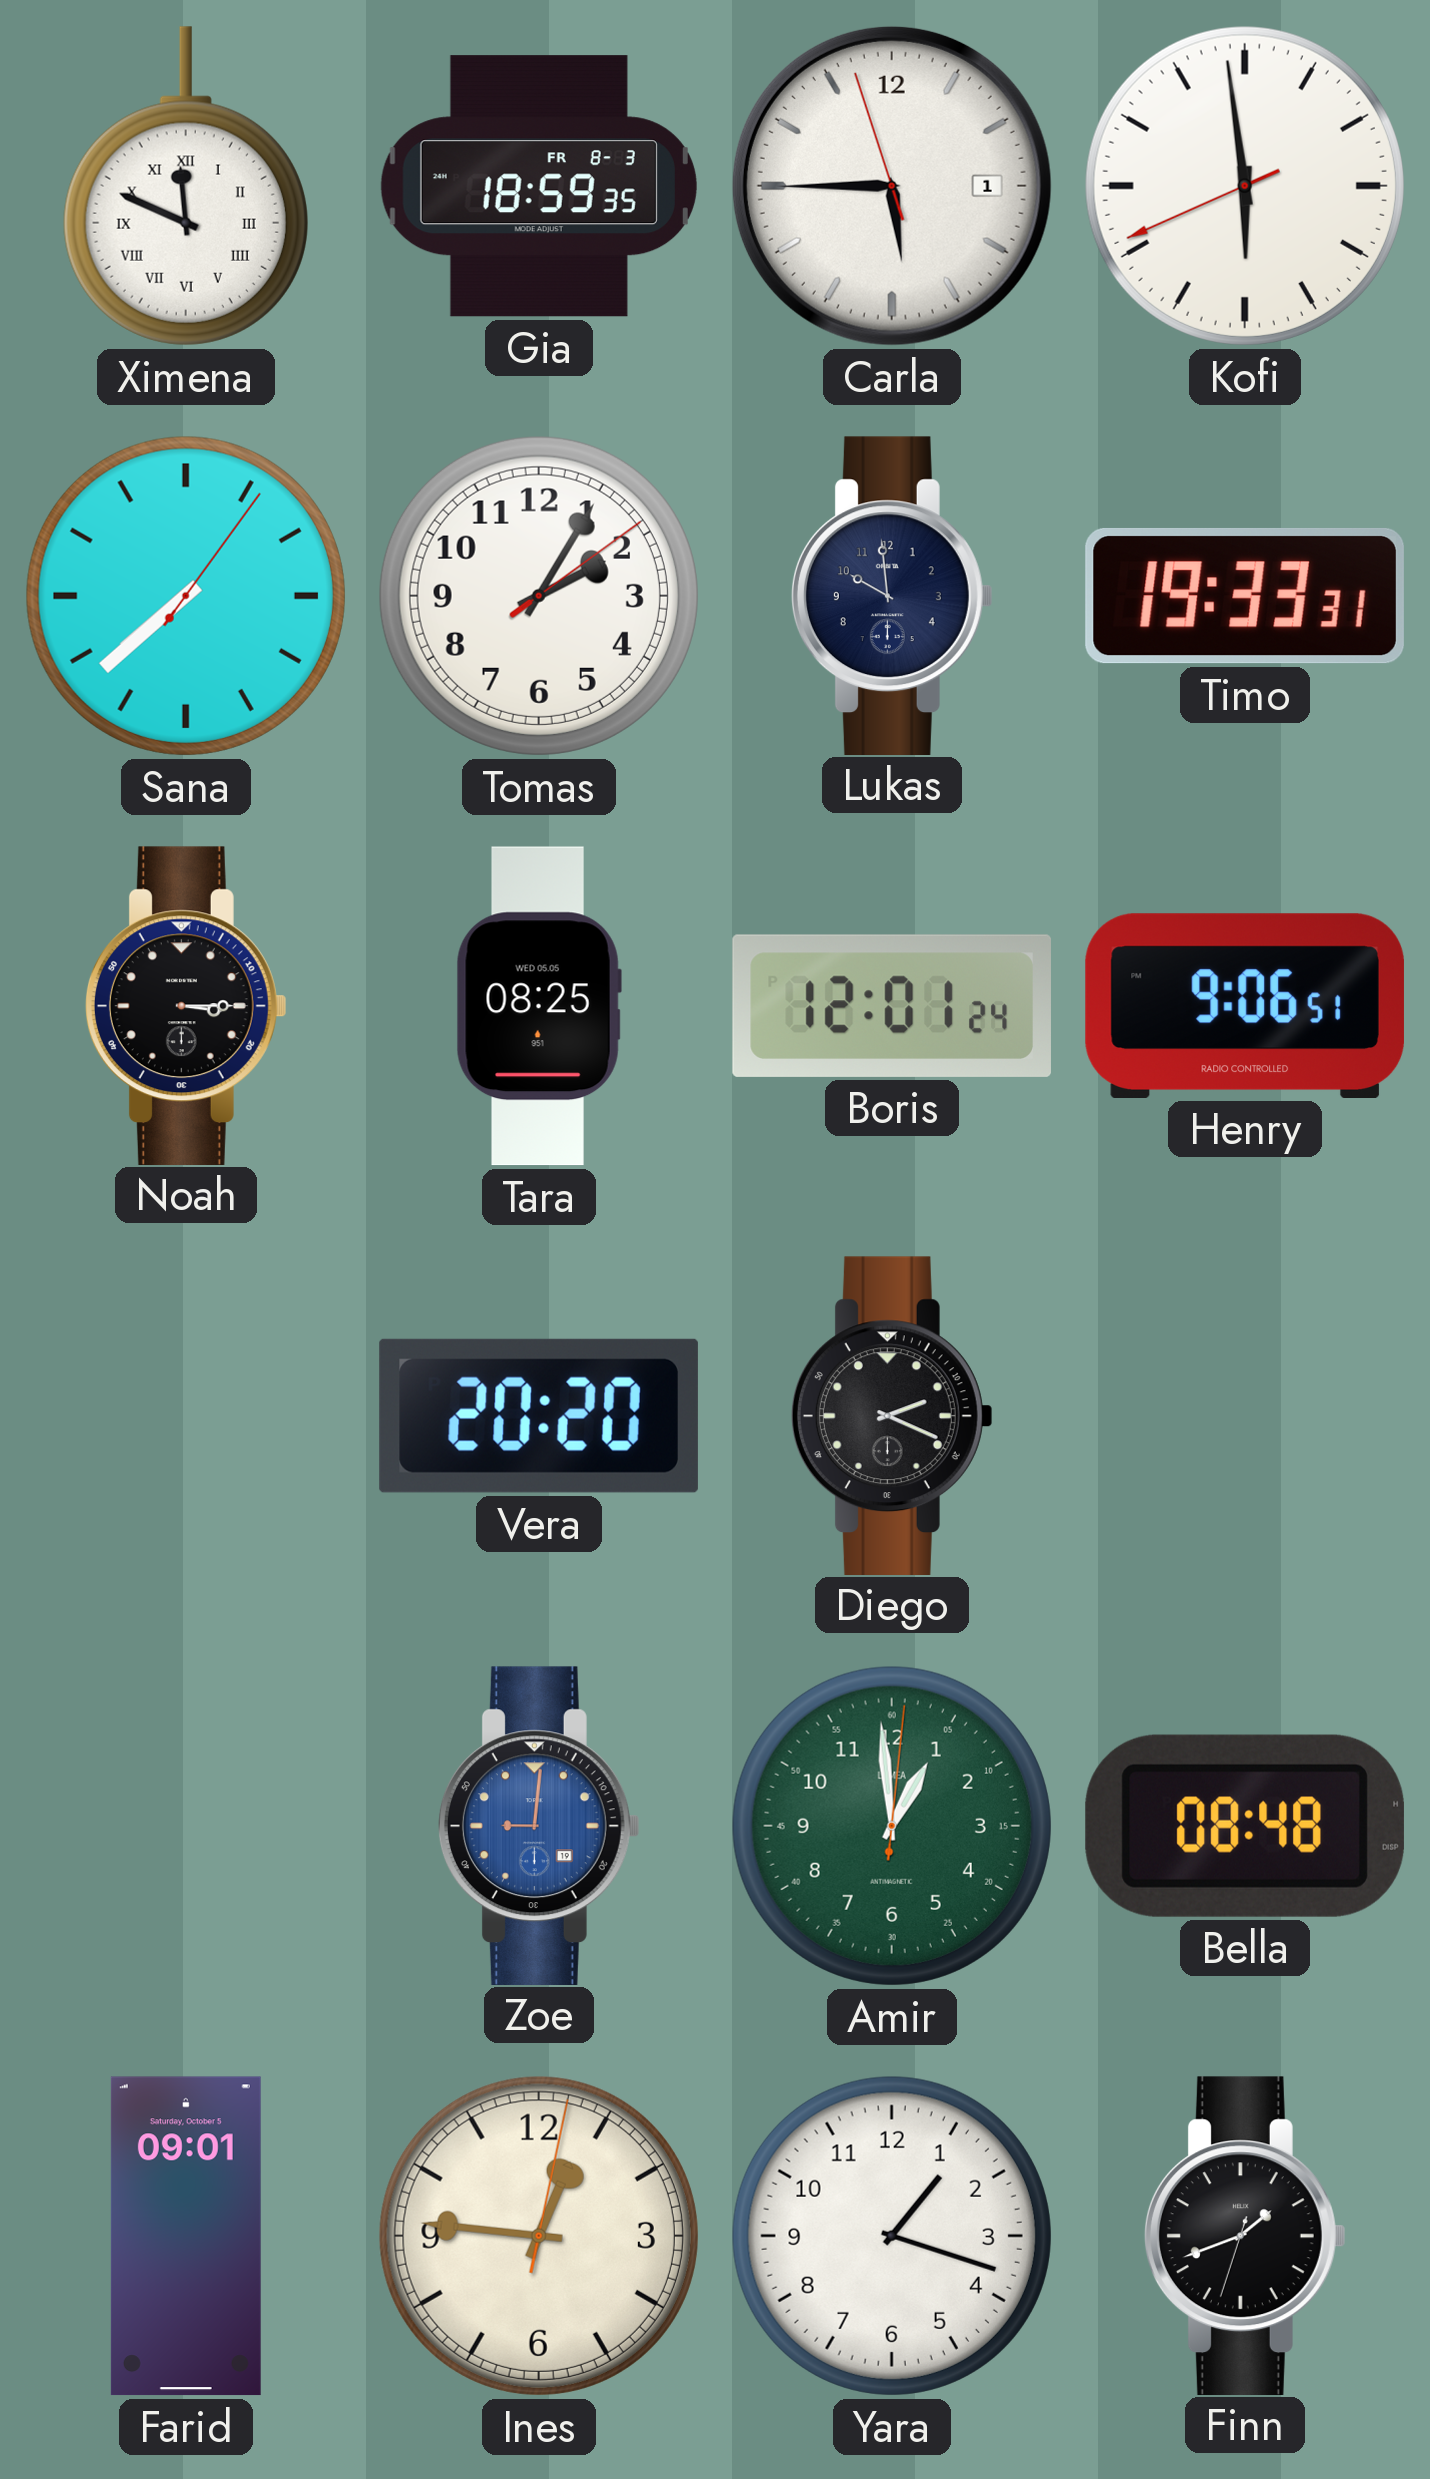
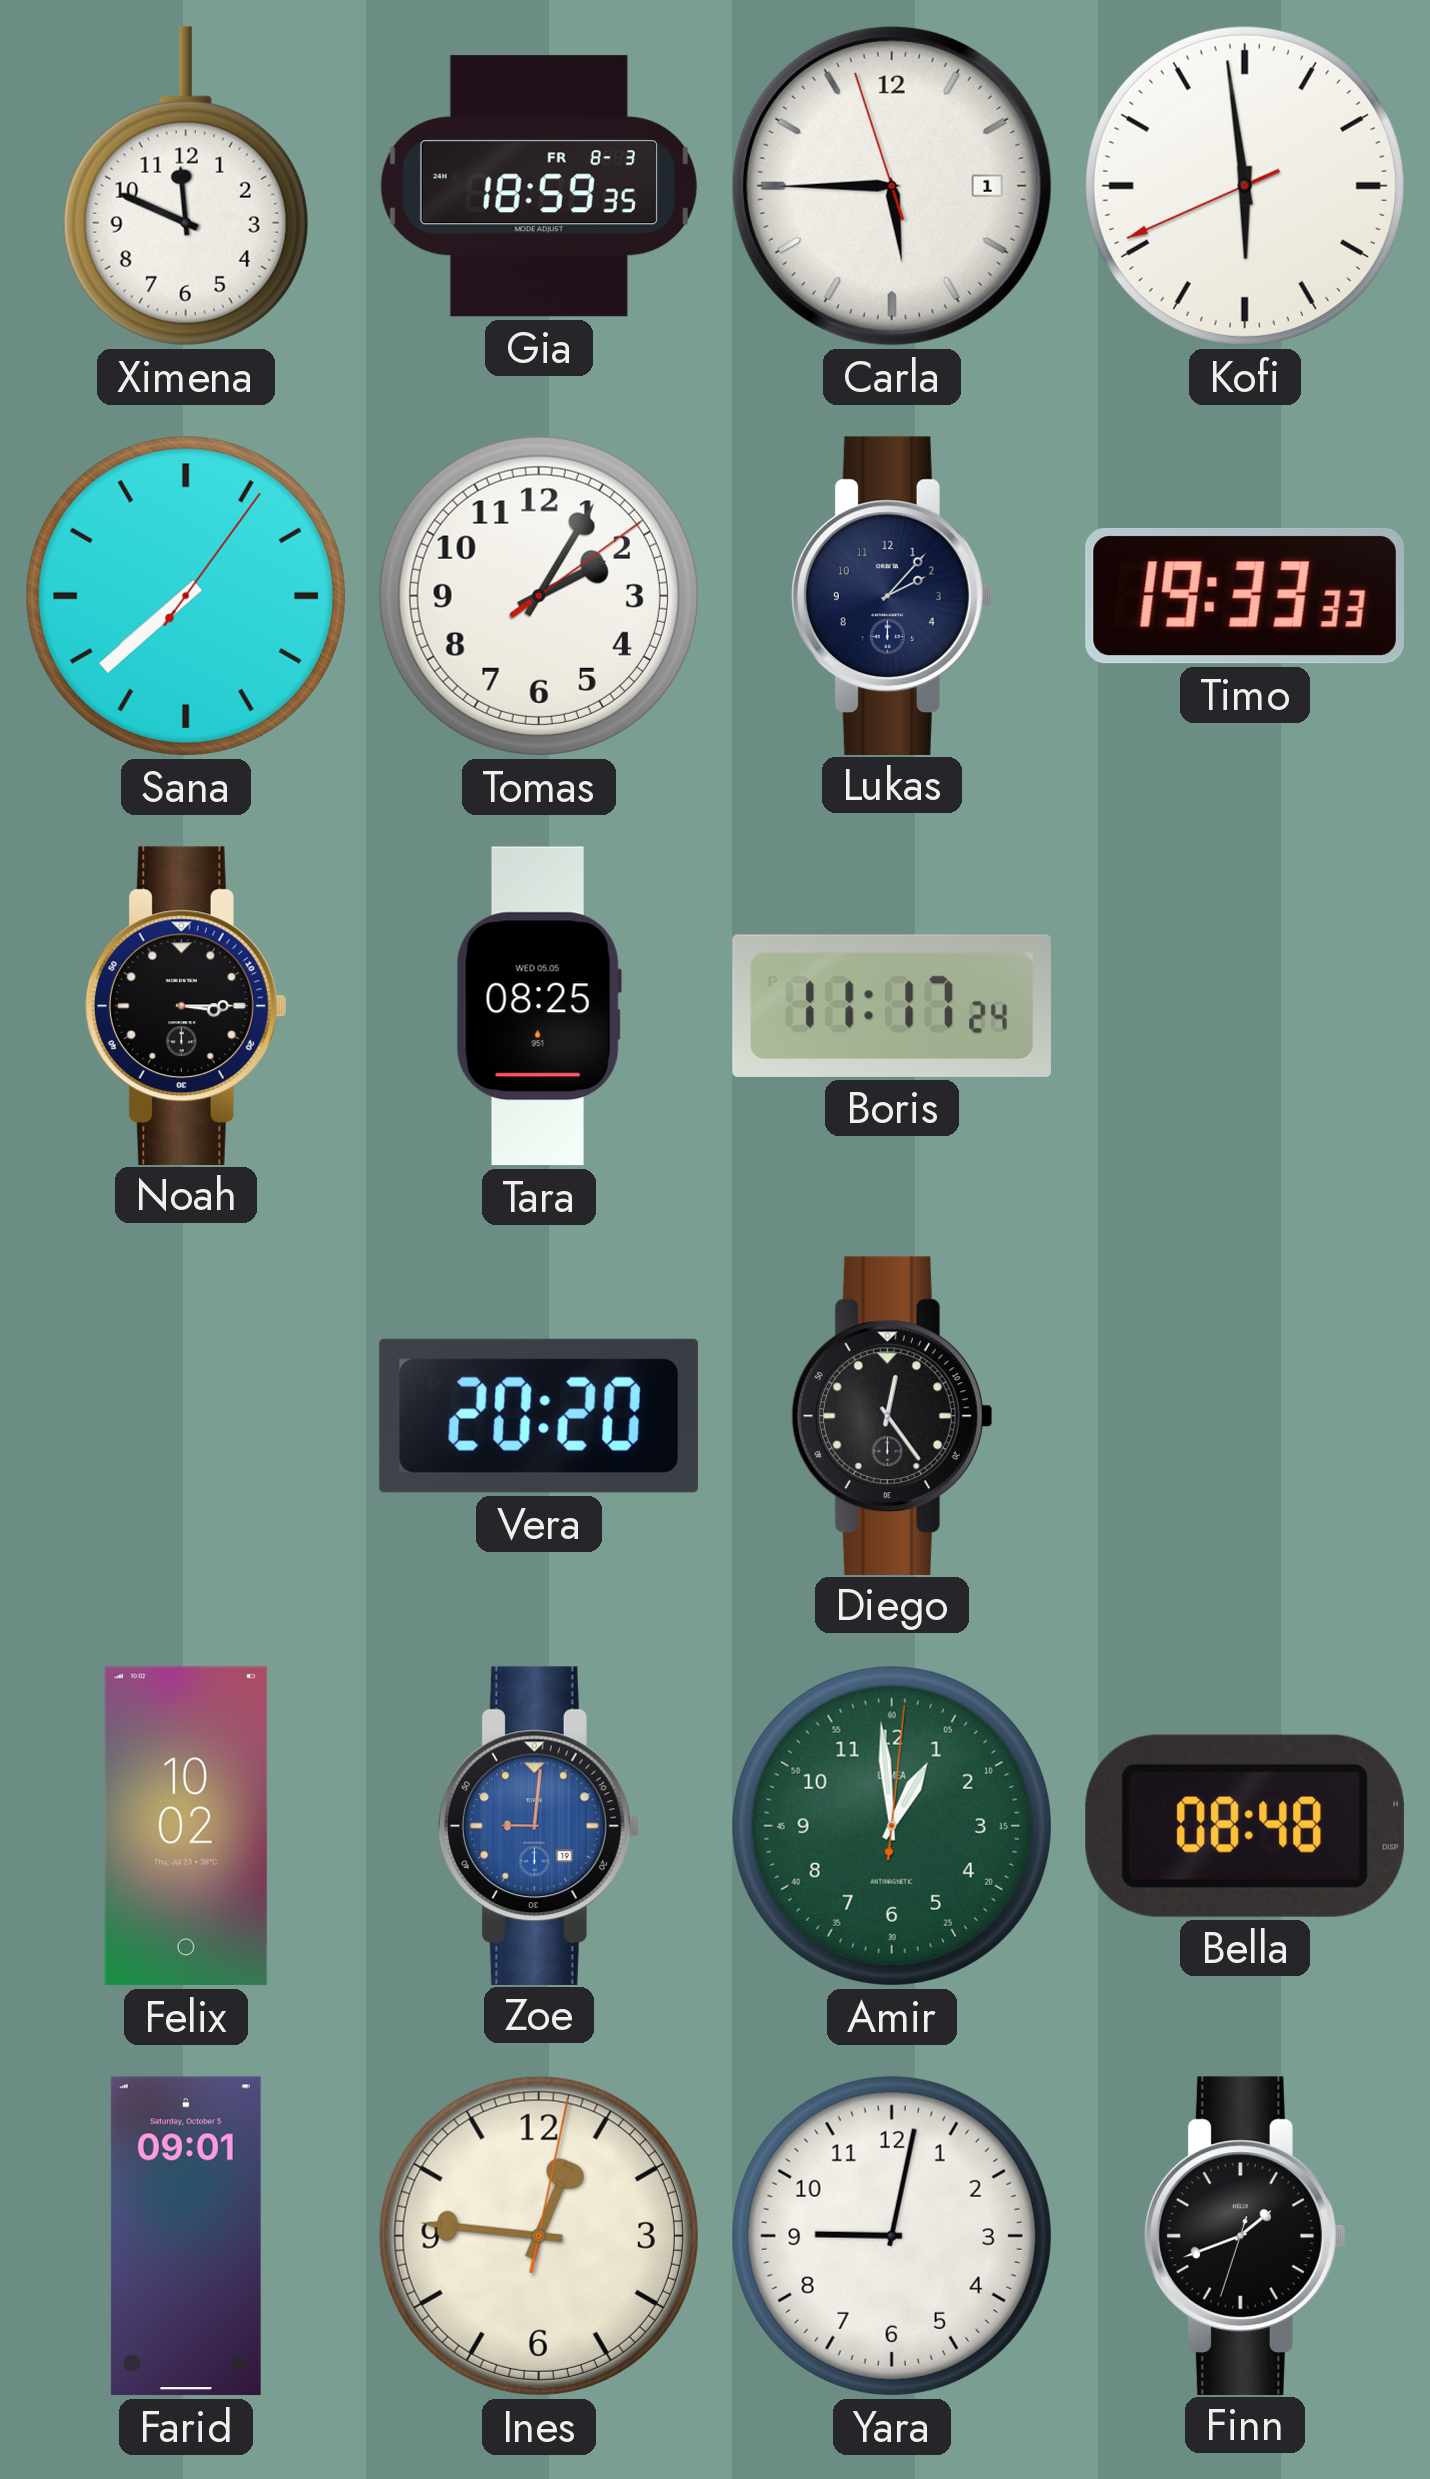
Ximena numerals: Roman -> Arabic (186, 186)
Lukas: 9:59 -> 2:07 (892, 595)
Timo: 19:33:31 -> 19:33:33 (1245, 596)
Boris: 12:01 -> 11:17 (892, 1006)
Henry: 9:06 -> none (1245, 1006)
Diego: 2:19 -> 12:24 (892, 1415)
Felix: none -> 10:02 (186, 1826)
Yara: 1:18 -> 9:02 (892, 2236)
